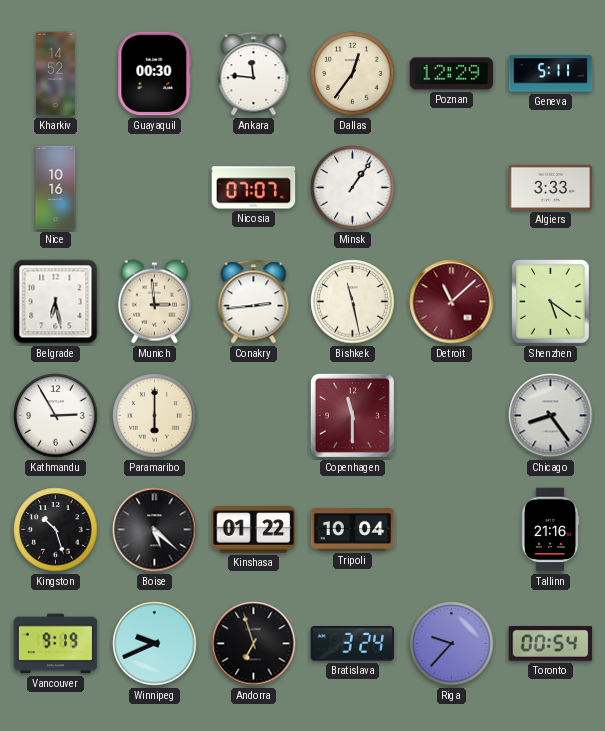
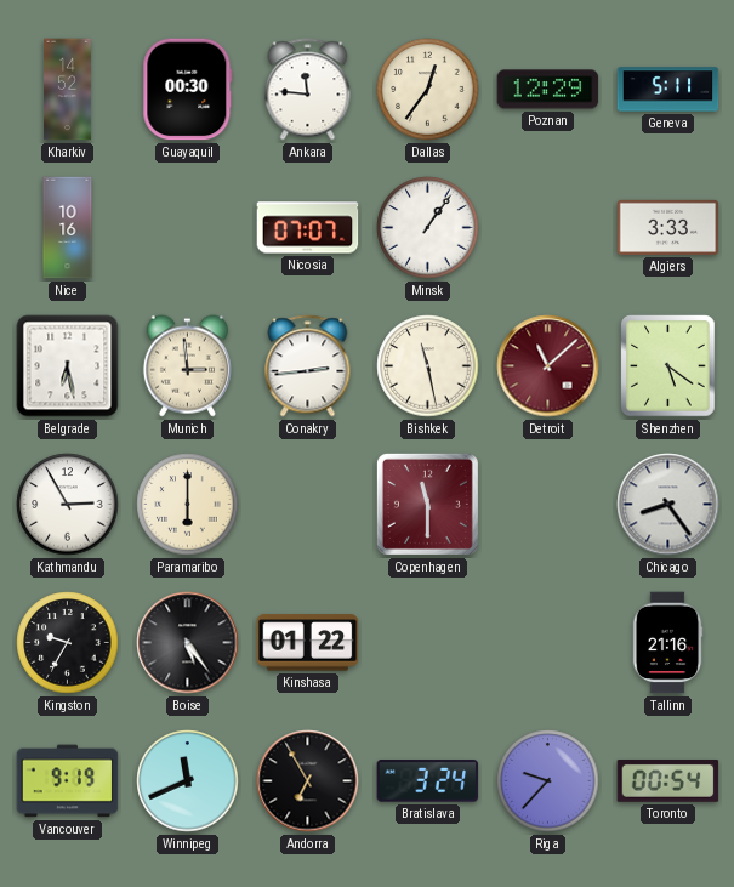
Kingston: 10:27 -> 9:35 (68, 643)
Boise: 5:22 -> 5:24 (188, 643)
Tripoli: 10:04 -> none (353, 530)
Winnipeg: 9:41 -> 11:41 (188, 781)
Andorra: 6:57 -> 6:55 (308, 781)
